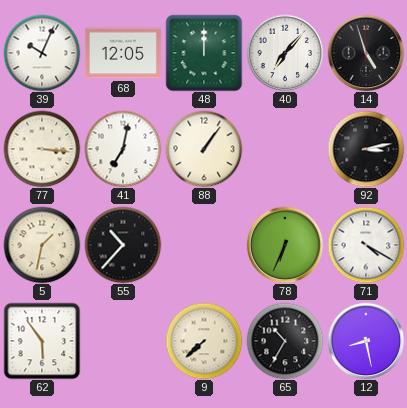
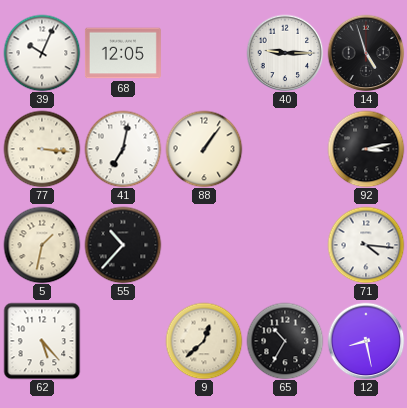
48: 12:00 -> none (204, 53)
40: 7:07 -> 9:15 (285, 53)
78: 6:34 -> none (285, 245)
71: 4:20 -> 4:16 (366, 245)
62: 5:54 -> 5:23 (42, 341)
9: 7:38 -> 12:38 (204, 341)
